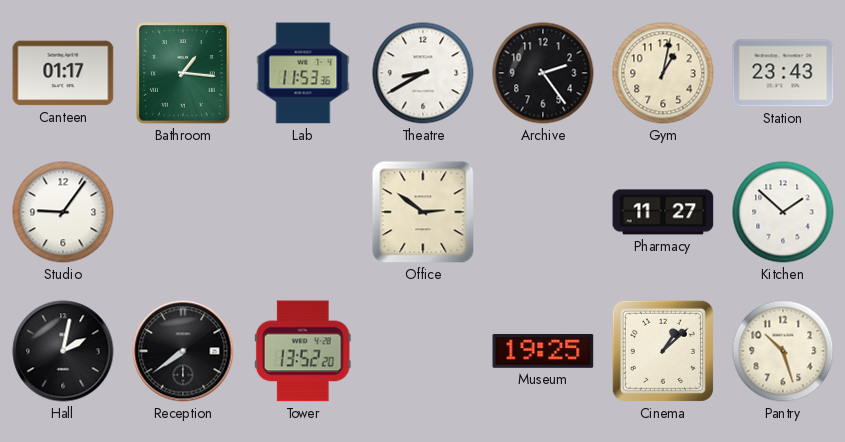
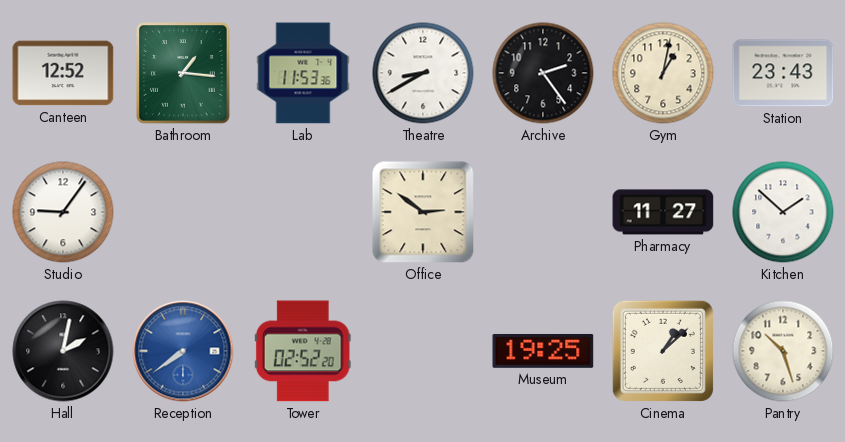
Canteen: 01:17 -> 12:52 (63, 73)
Reception dial: black -> blue (183, 351)
Tower: 13:52 -> 02:52 (303, 351)
